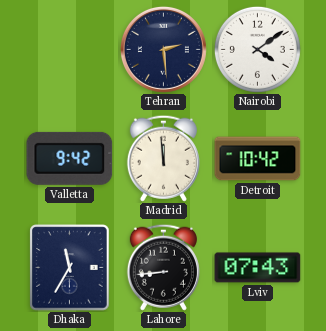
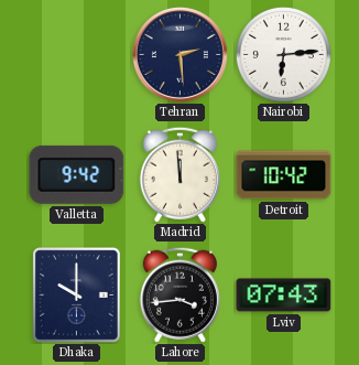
Nairobi: 4:09 -> 6:14 (283, 54)
Dhaka: 11:35 -> 10:00 (77, 296)
Lahore: 8:44 -> 3:44 (179, 294)
